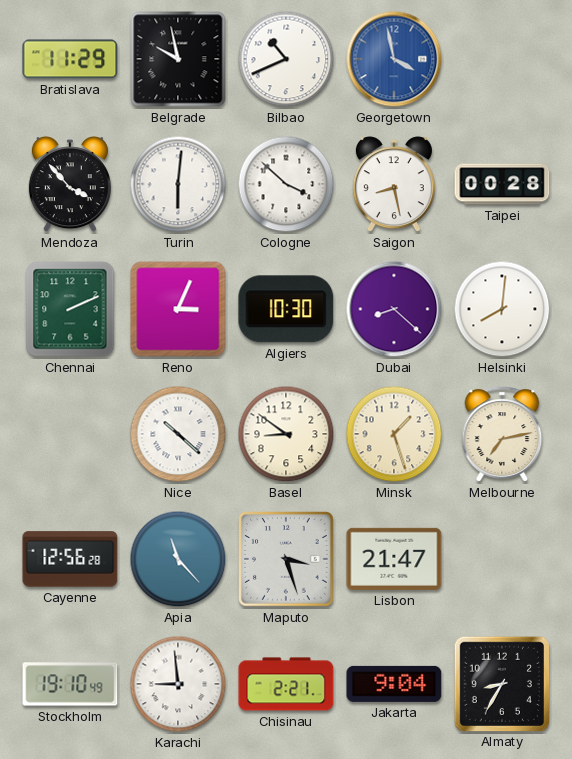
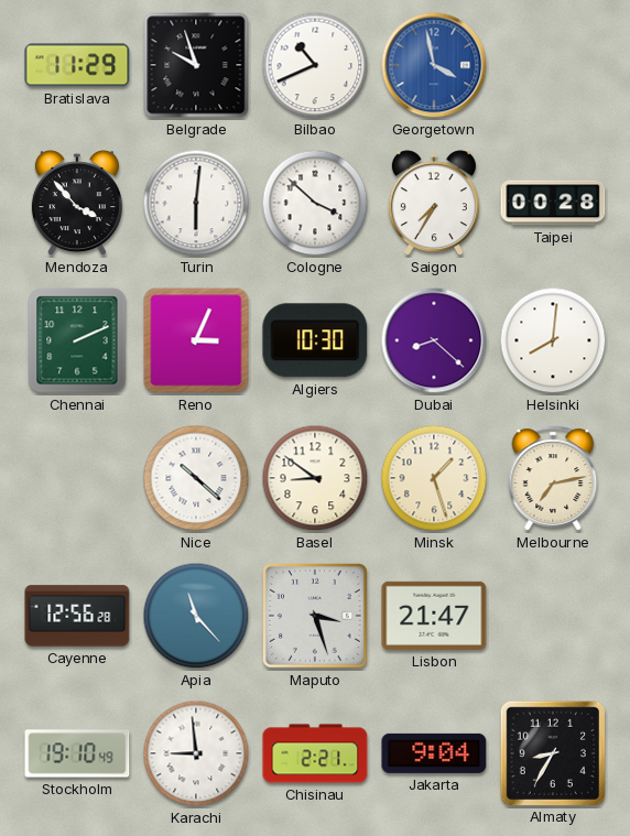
Belgrade: 9:58 -> 9:57 (196, 65)
Saigon: 8:28 -> 7:35 (434, 204)
